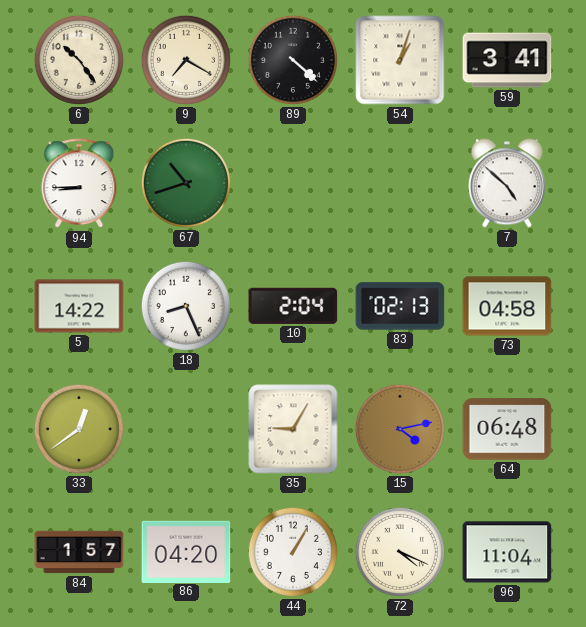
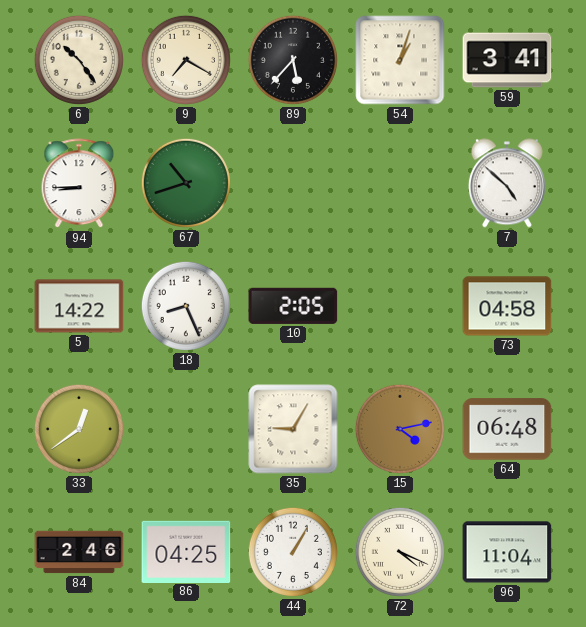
89: 4:22 -> 5:37 (293, 60)
10: 2:04 -> 2:05 (293, 306)
83: 02:13 -> none (400, 306)
84: 1:57 -> 2:46 (79, 552)
86: 04:20 -> 04:25 (186, 551)
